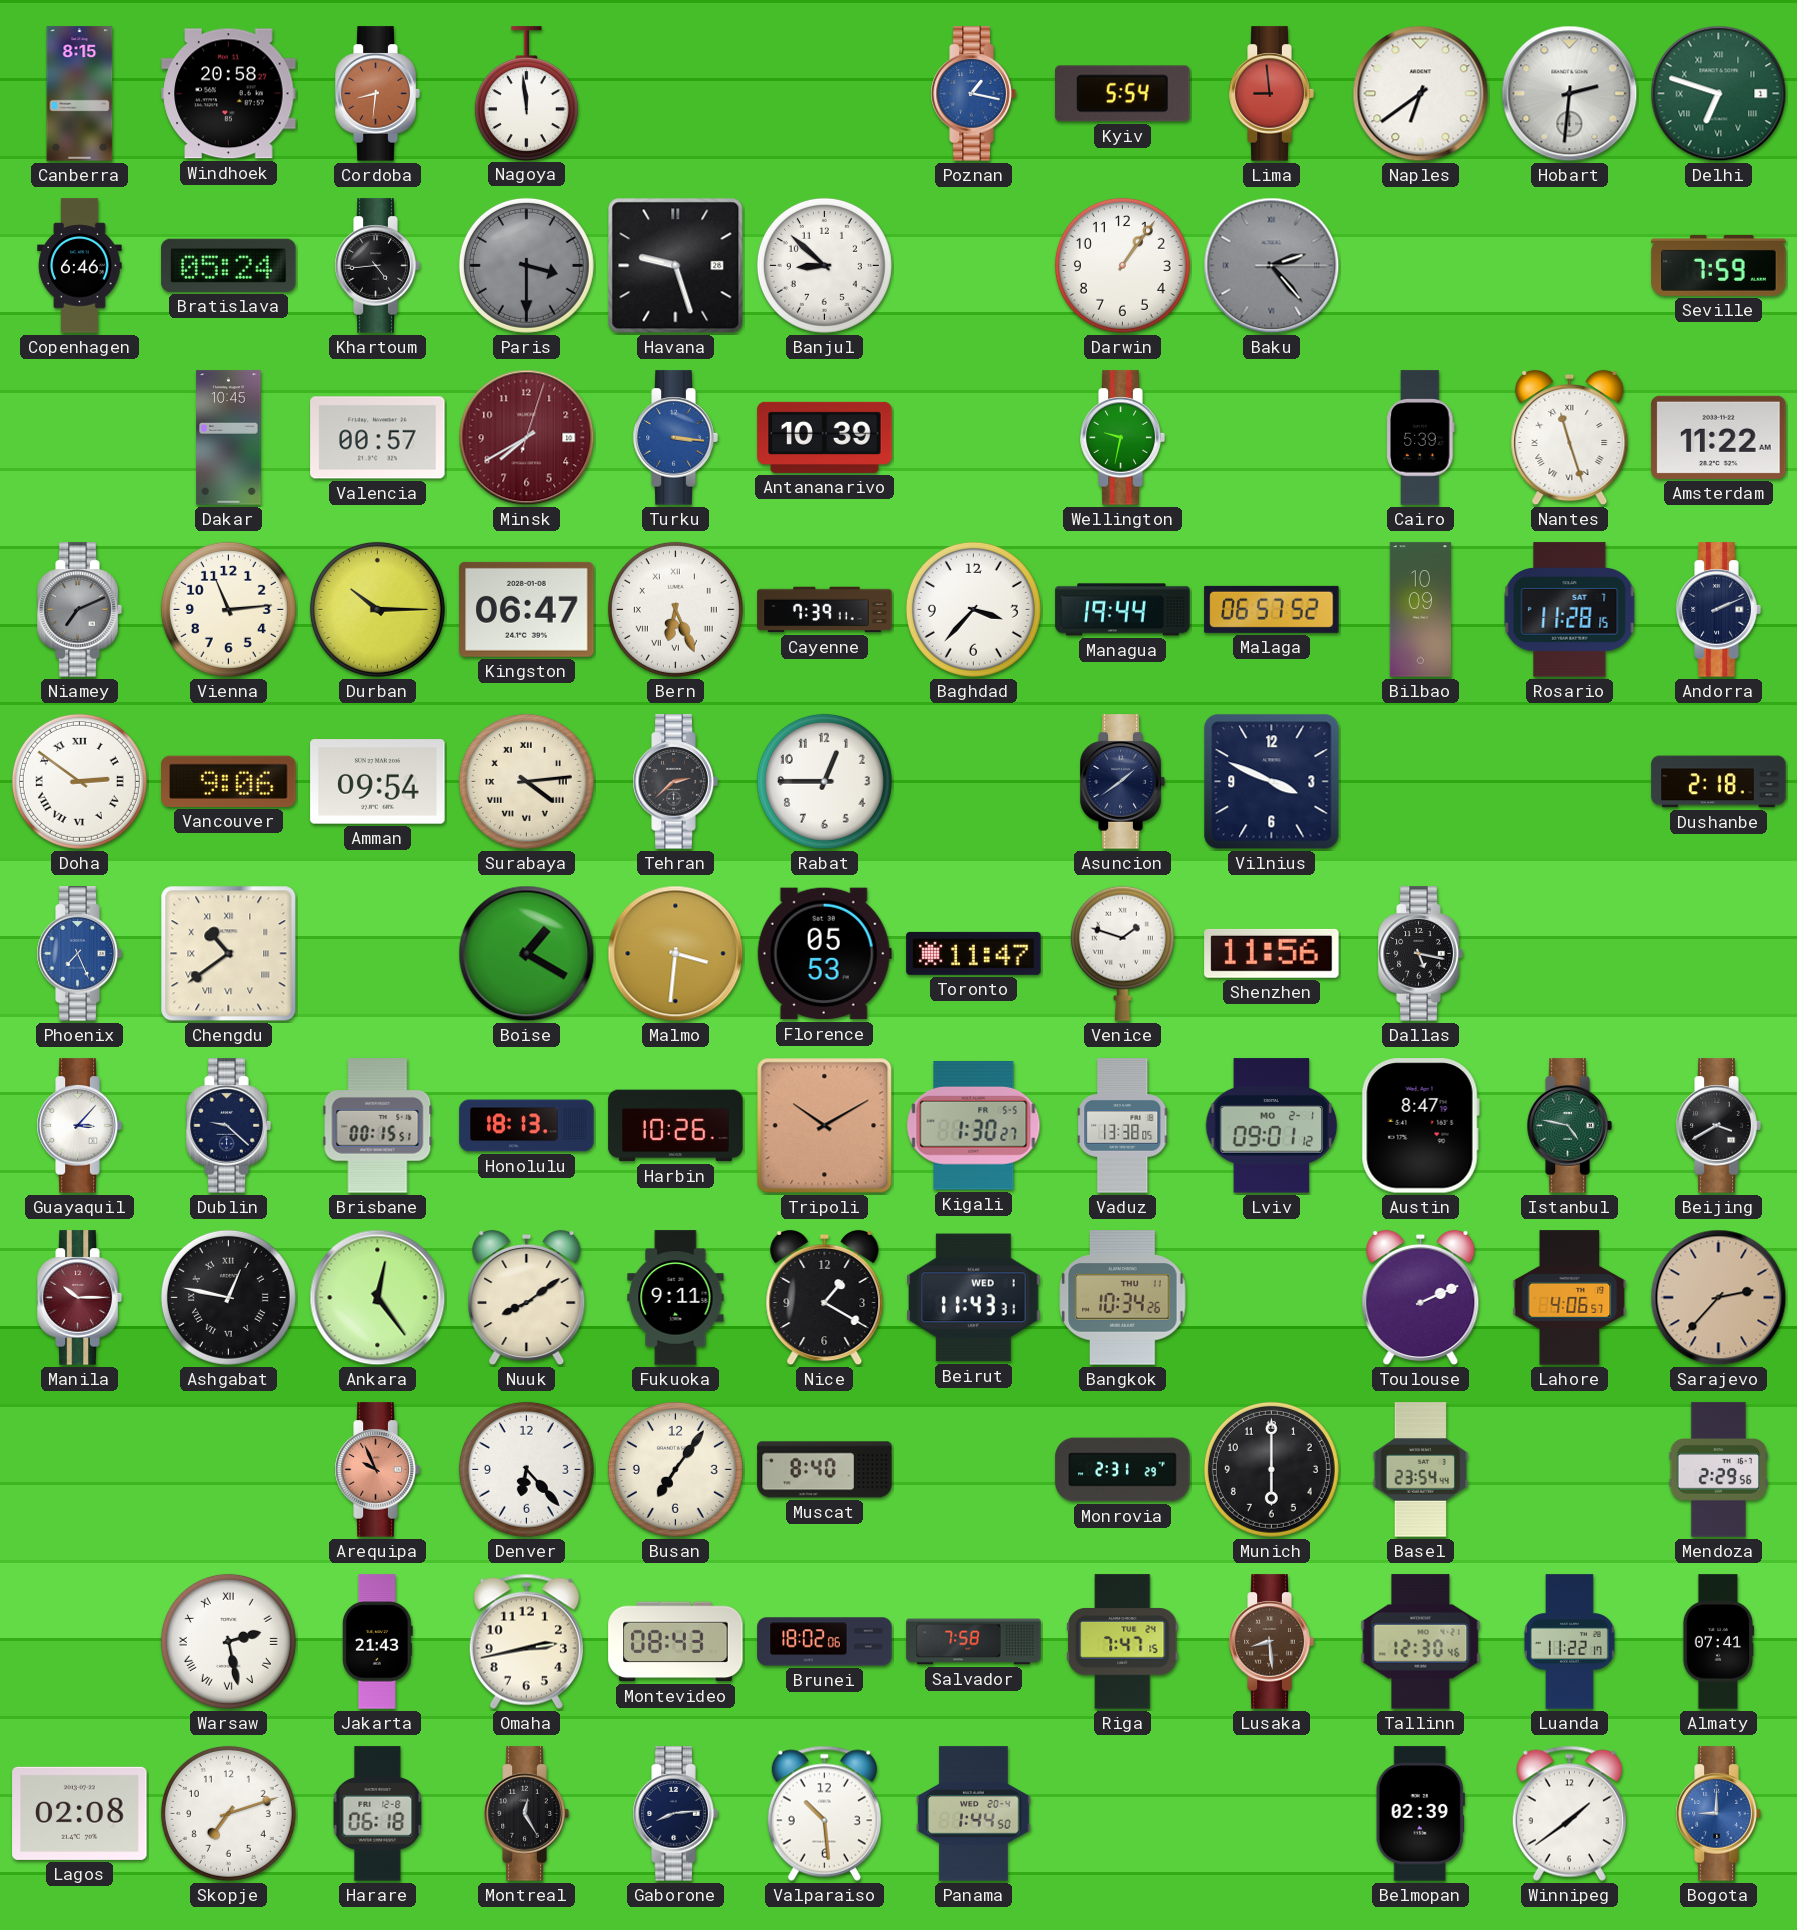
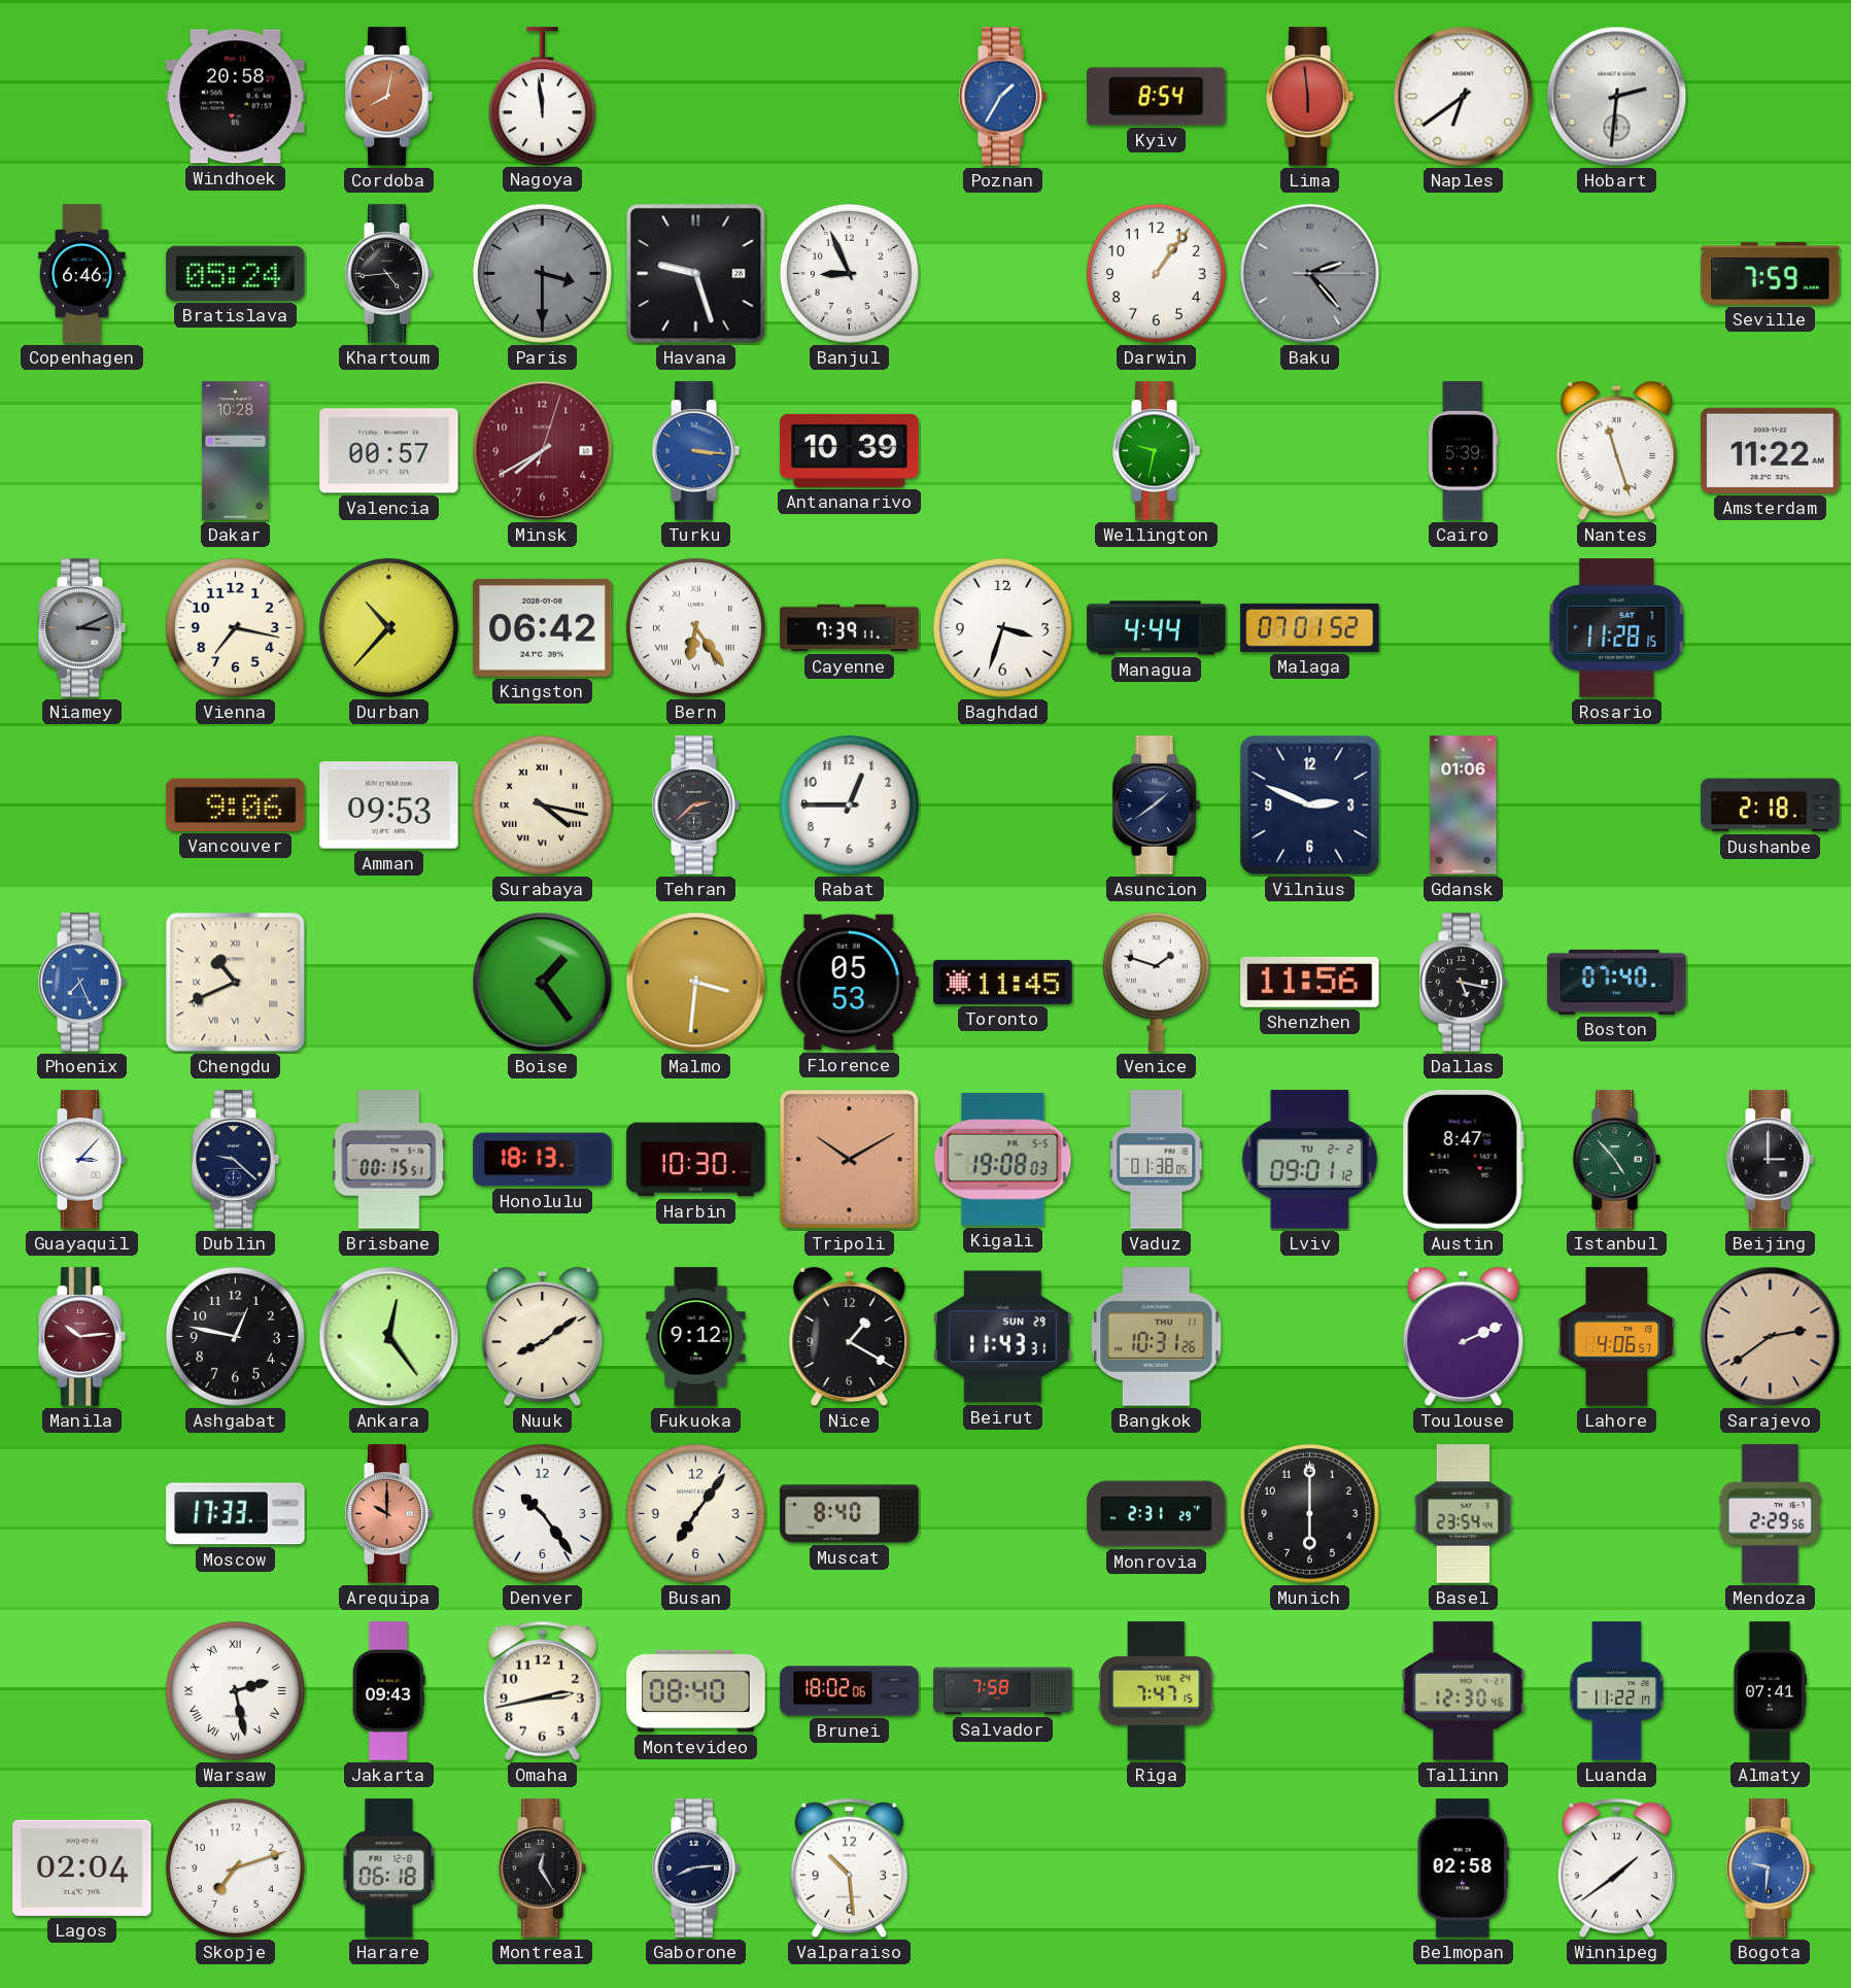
Canberra: 8:15 -> none (80, 94)
Cordoba: 8:31 -> 8:02 (388, 97)
Poznan: 1:17 -> 1:35 (1002, 97)
Kyiv: 5:54 -> 8:54 (1157, 97)
Lima: 8:59 -> 5:59 (1309, 97)
Delhi: 6:48 -> none (1719, 94)
Banjul: 8:52 -> 8:56 (849, 273)
Dakar: 10:45 -> 10:28 (236, 451)
Niamey: 7:11 -> 3:11 (81, 628)
Vienna: 11:14 -> 7:17 (235, 627)
Durban: 10:15 -> 10:37 (388, 627)
Kingston: 06:47 -> 06:42 (543, 627)
Bern: 6:26 -> 6:24 (695, 627)
Baghdad: 3:37 -> 3:33 (1002, 627)
Managua: 19:44 -> 4:44 (1157, 628)
Malaga: 06:57 -> 07:01 (1310, 627)
Bilbao: 10:09 -> none (1421, 610)
Andorra: 2:11 -> none (1718, 610)
Doha: 2:51 -> none (79, 781)
Amman: 09:54 -> 09:53 (389, 806)
Surabaya: 4:14 -> 4:17 (542, 804)
Vilnius: 3:49 -> 2:49 (1310, 806)
Gdansk: none -> 01:06 (1464, 806)
Chengdu: 10:39 -> 10:41 (236, 983)
Boise: 1:20 -> 1:24 (543, 983)
Toronto: 11:47 -> 11:45 (1003, 982)
Boston: none -> 07:40 (1617, 982)
Harbin: 10:26 -> 10:30 (696, 1160)
Kigali: 1:30 -> 19:08 (1003, 1160)
Vaduz: 13:38 -> 01:38 (1157, 1160)
Lviv date: MO 2-1 -> TU 2-2 (1310, 1160)
Istanbul: 4:47 -> 4:53 (1616, 1160)
Beijing: 3:40 -> 3:00 (1770, 1160)
Manila: 10:15 -> 10:14 (81, 1337)
Ashgabat numerals: Roman -> Arabic (235, 1336)
Fukuoka: 9:11 -> 9:12 (696, 1337)
Beirut date: WED 1 -> SUN 29 (1003, 1337)
Bangkok: 10:34 -> 10:31 (1157, 1337)
Sarajevo: 2:37 -> 2:39 (1771, 1337)
Moscow: none -> 17:33 (236, 1514)
Arequipa: 9:56 -> 10:00 (388, 1514)
Denver: 6:23 -> 10:24 (542, 1513)
Jakarta: 21:43 -> 09:43 (388, 1691)
Montevideo: 08:43 -> 08:40 (696, 1691)
Lusaka: 8:29 -> none (1271, 1642)
Lagos: 02:08 -> 02:04 (82, 1867)
Panama: 1:44 -> none (974, 1814)
Belmopan: 02:39 -> 02:58 (1463, 1869)
Bogota: 9:00 -> 9:31 (1770, 1869)
